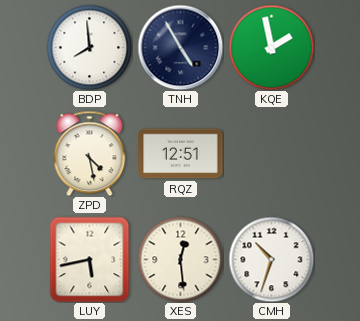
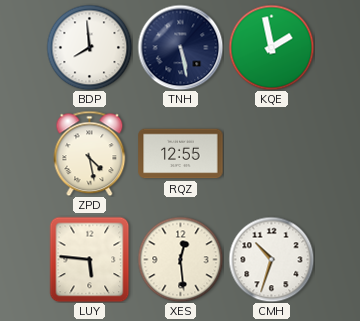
TNH: 4:55 -> 5:28 (180, 47)
RQZ: 12:51 -> 12:55 (181, 154)
LUY: 5:43 -> 5:46 (90, 259)
